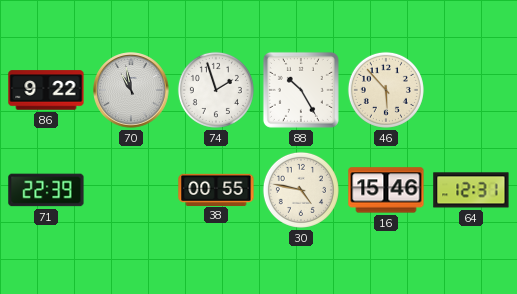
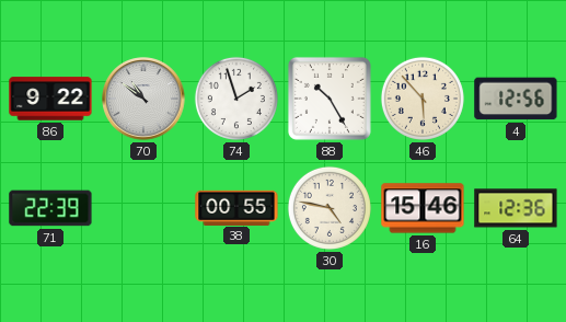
70: 10:58 -> 10:51 (143, 99)
4: none -> 12:56 (516, 99)
64: 12:31 -> 12:36 (516, 208)
